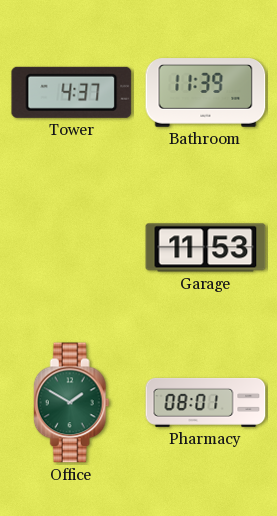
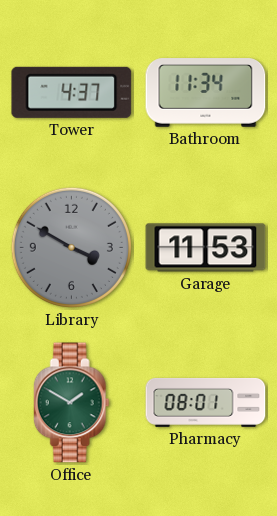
Bathroom: 11:39 -> 11:34 (206, 93)
Library: none -> 3:50 (71, 247)
